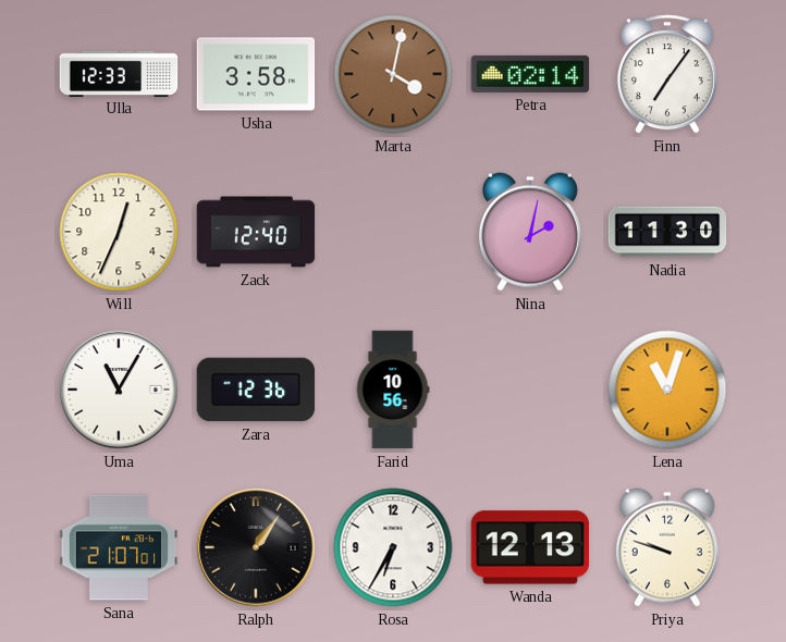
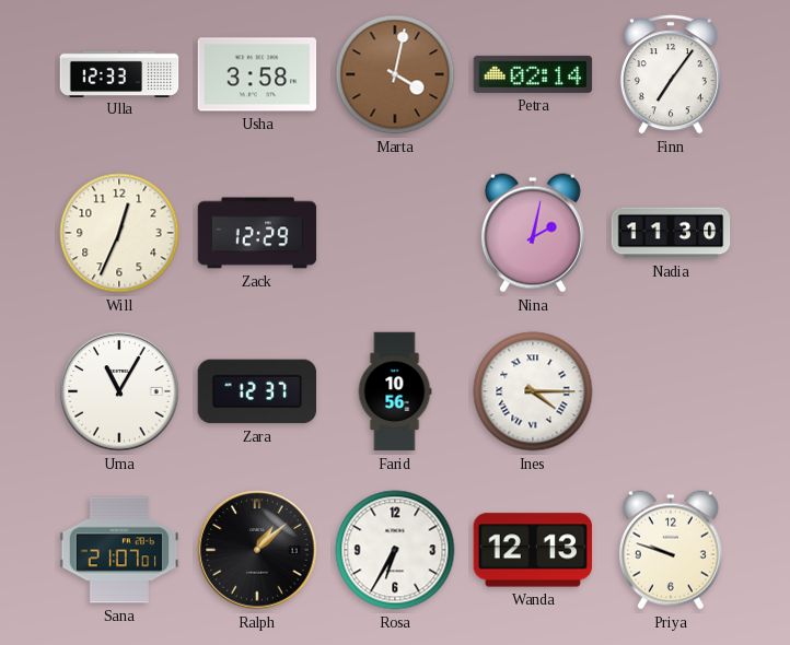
Zack: 12:40 -> 12:29 (257, 233)
Zara: 12:36 -> 12:37 (257, 391)
Ines: none -> 4:15 (533, 391)
Lena: 11:03 -> none (667, 390)
Ralph: 1:06 -> 1:08 (257, 550)
